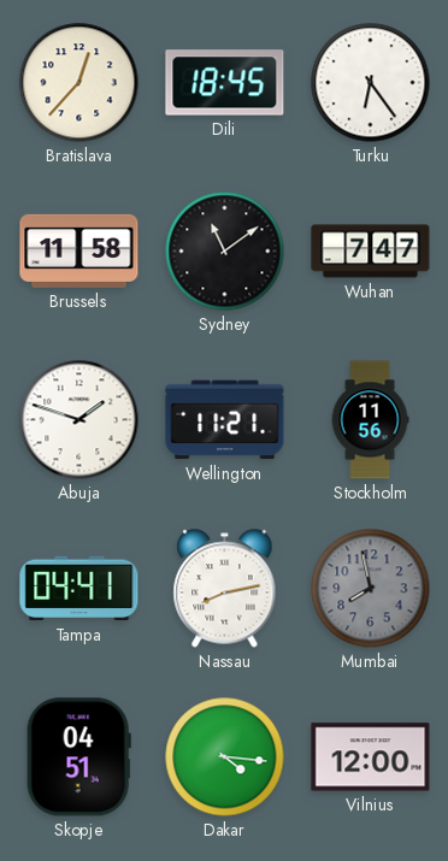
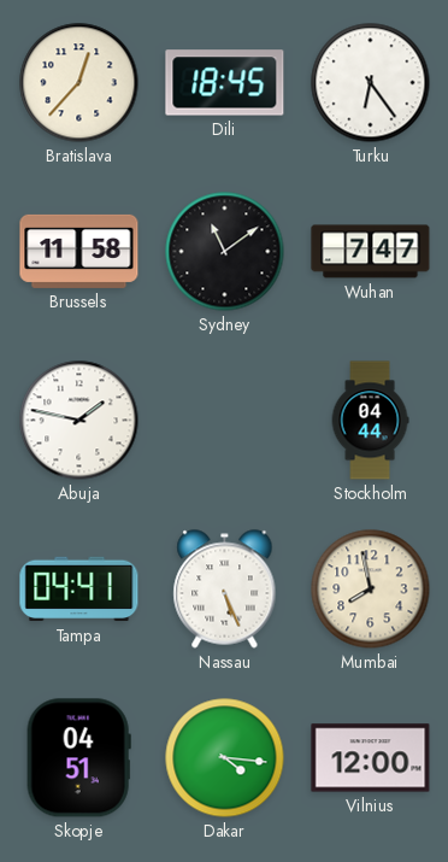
Abuja: 1:48 -> 1:47 (79, 421)
Wellington: 11:21 -> none (225, 420)
Stockholm: 11:56 -> 04:44 (370, 421)
Nassau: 8:13 -> 5:26 (225, 590)
Mumbai dial: grey -> cream (371, 590)
